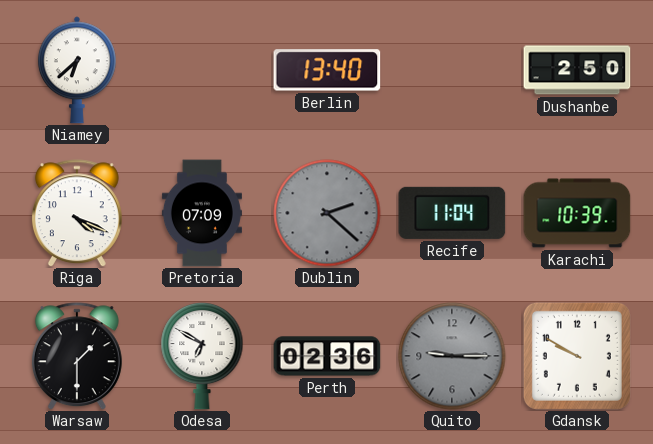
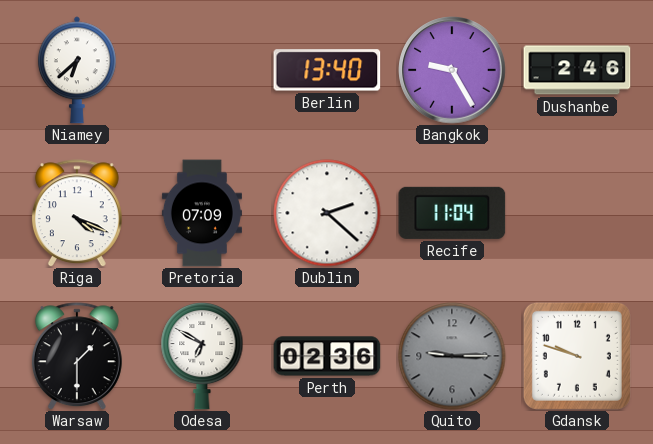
Bangkok: none -> 9:25 (452, 70)
Dushanbe: 2:50 -> 2:46 (577, 70)
Dublin dial: grey -> white (327, 213)
Karachi: 10:39 -> none (577, 213)
Gdansk: 9:50 -> 9:48 (577, 356)
